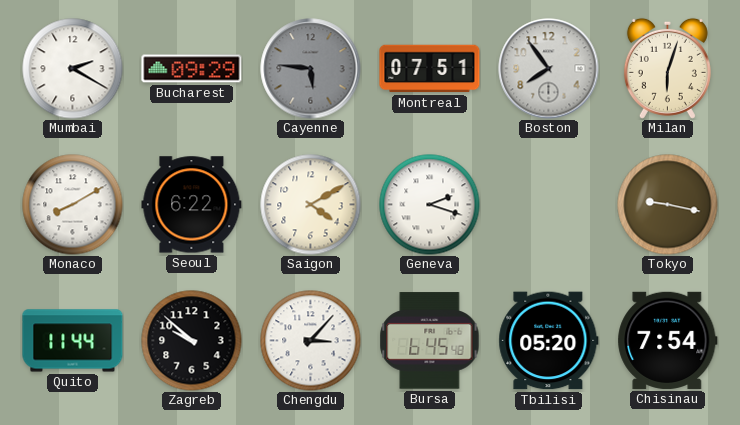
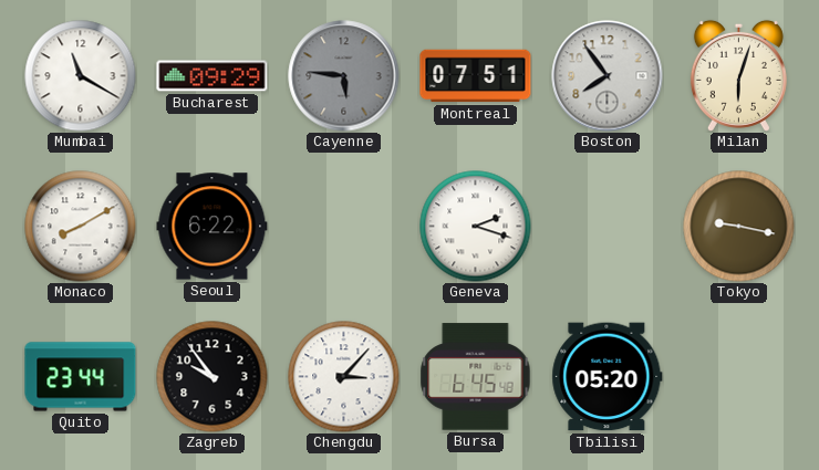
Mumbai: 2:20 -> 11:20 (81, 76)
Saigon: 4:10 -> none (311, 205)
Quito: 11:44 -> 23:44 (81, 377)
Zagreb: 9:52 -> 9:54 (212, 377)
Chisinau: 7:54 -> none (668, 340)
